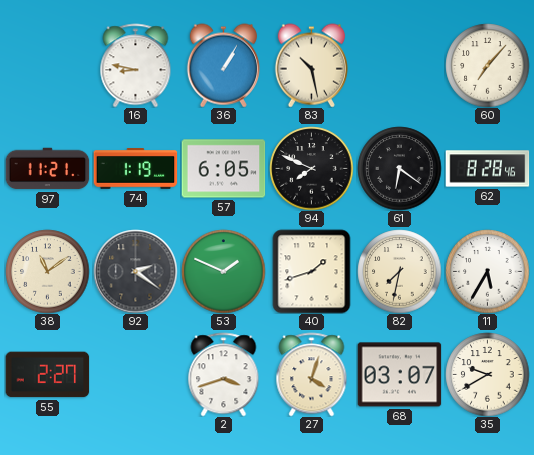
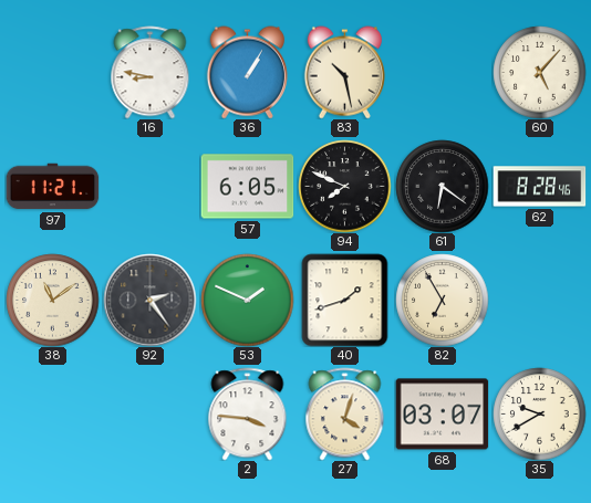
60: 7:07 -> 5:07 (539, 72)
74: 1:19 -> none (135, 169)
92: 2:21 -> 2:24 (149, 300)
82: 7:32 -> 6:55 (442, 300)
11: 5:35 -> none (487, 271)
55: 2:27 -> none (47, 375)
2: 3:42 -> 3:46 (248, 413)
